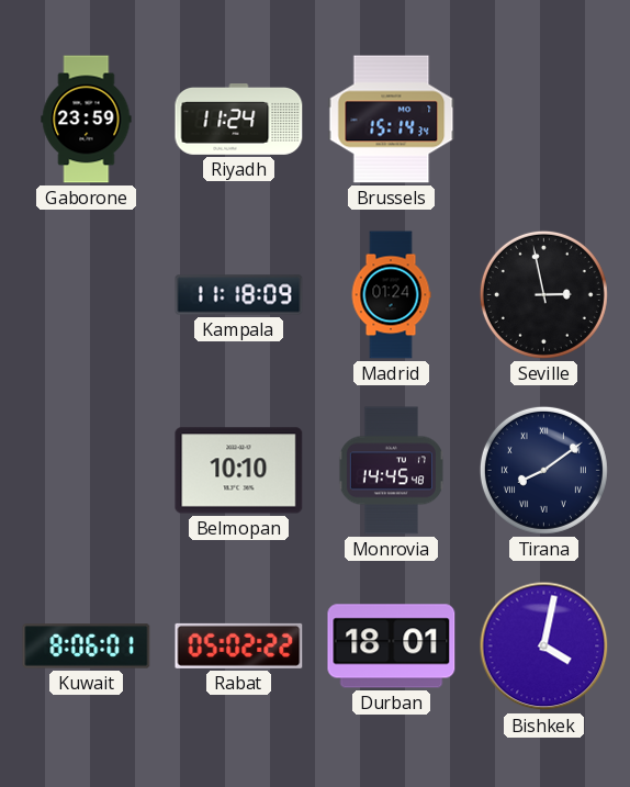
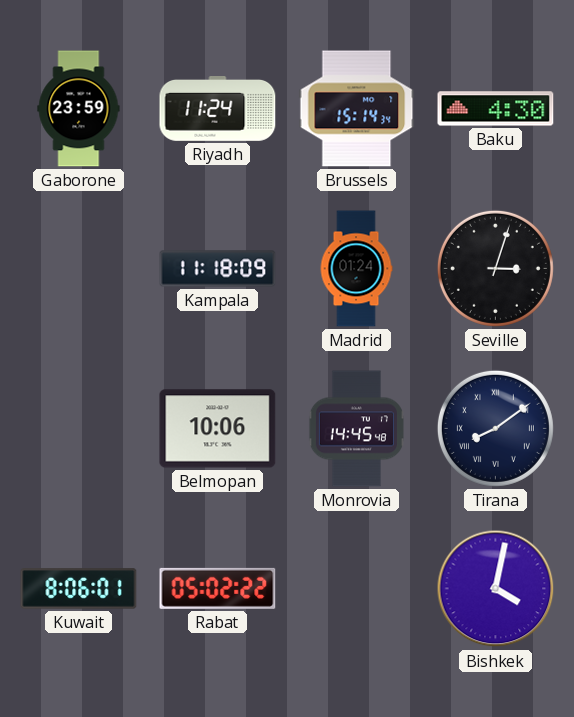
Baku: none -> 4:30 (496, 109)
Seville: 2:58 -> 3:03 (495, 268)
Belmopan: 10:10 -> 10:06 (218, 429)
Durban: 18:01 -> none (392, 647)
